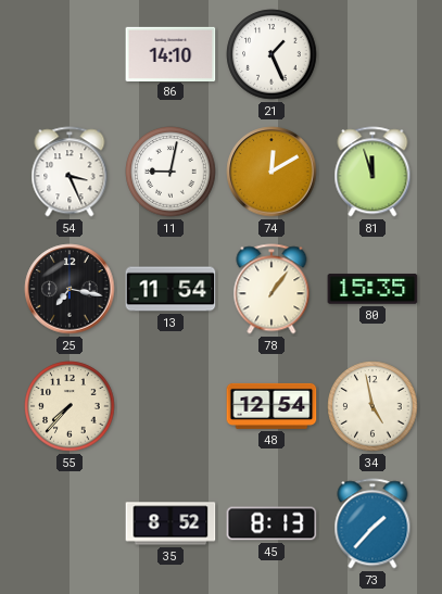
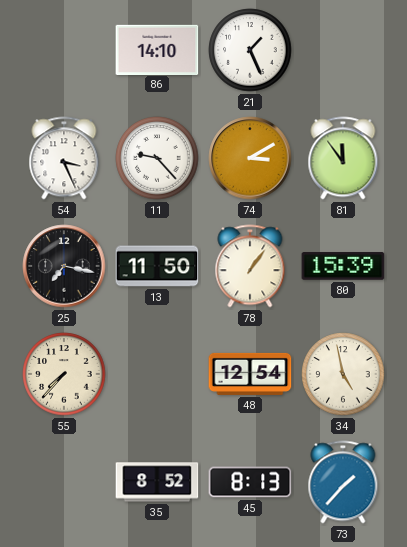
11: 9:02 -> 9:23 (157, 158)
74: 12:10 -> 3:10 (250, 158)
81: 11:57 -> 11:54 (343, 158)
13: 11:54 -> 11:50 (157, 266)
80: 15:35 -> 15:39 (343, 266)
